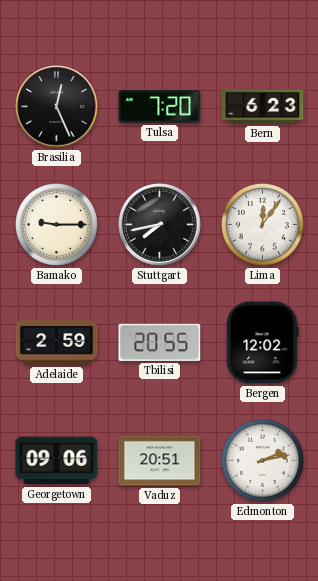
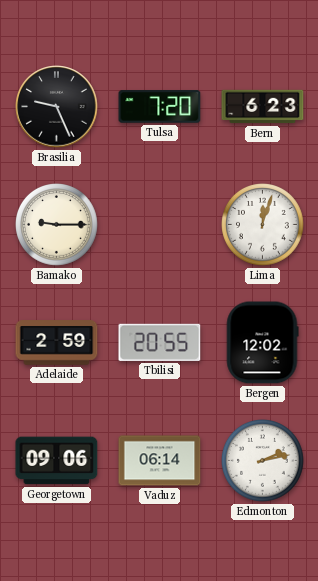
Brasilia: 12:26 -> 9:26 (57, 107)
Stuttgart: 7:43 -> none (160, 225)
Lima: 12:06 -> 12:03 (263, 225)
Vaduz: 20:51 -> 06:14 (160, 461)
